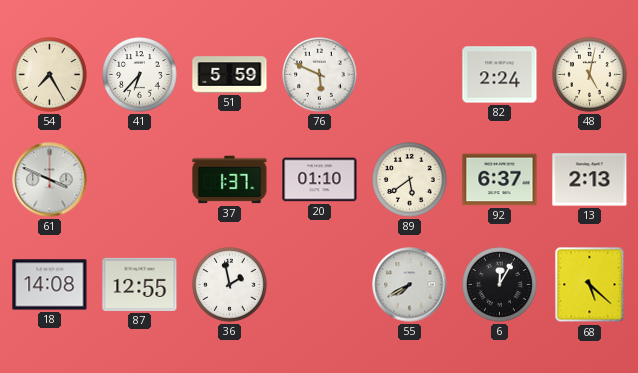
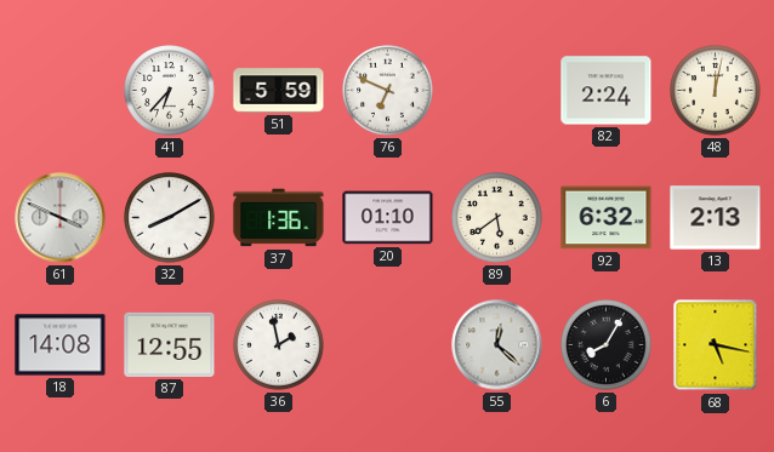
54: 7:25 -> none (50, 75)
76: 5:49 -> 6:49 (388, 91)
48: 5:02 -> 12:02 (716, 91)
32: none -> 8:10 (170, 218)
37: 1:37 -> 1:36 (279, 218)
92: 6:37 -> 6:32 (607, 218)
55: 7:40 -> 12:22 (497, 345)
6: 12:05 -> 8:05 (607, 345)
68: 5:22 -> 5:17 (716, 345)
